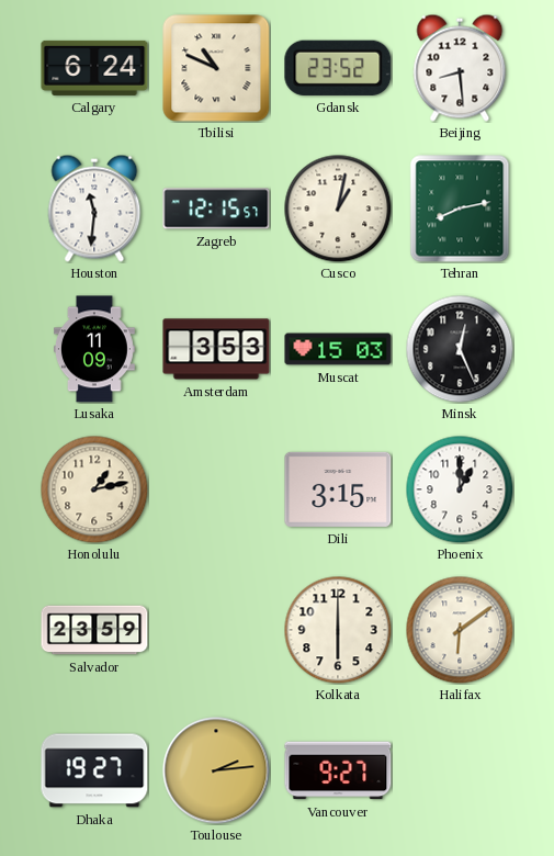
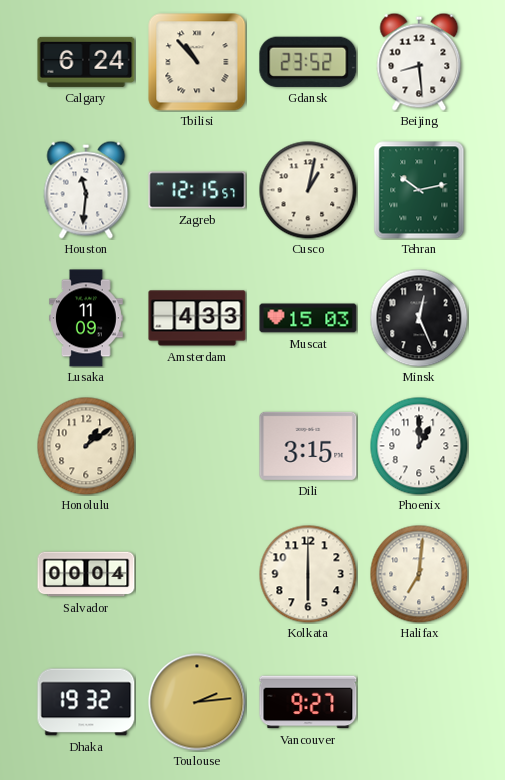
Tbilisi: 10:49 -> 10:53 (197, 62)
Tehran: 8:13 -> 10:13 (419, 190)
Amsterdam: 3:53 -> 4:33 (197, 318)
Honolulu: 1:13 -> 1:09 (86, 446)
Salvador: 23:59 -> 00:04 (86, 574)
Halifax: 6:09 -> 7:01 (419, 574)
Dhaka: 19:27 -> 19:32 (86, 702)
